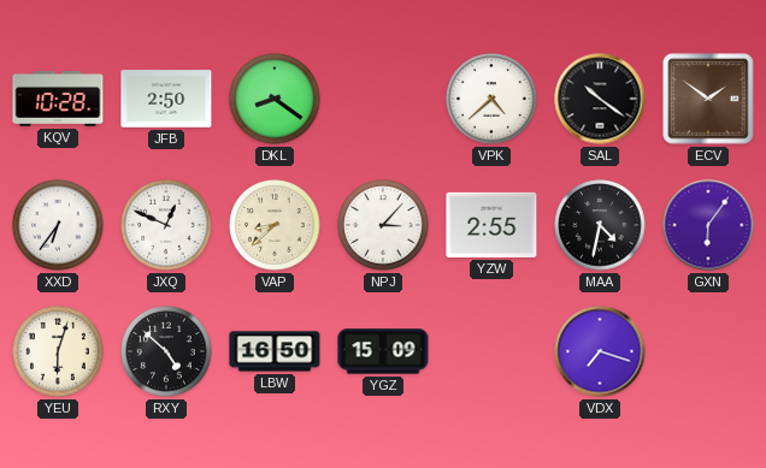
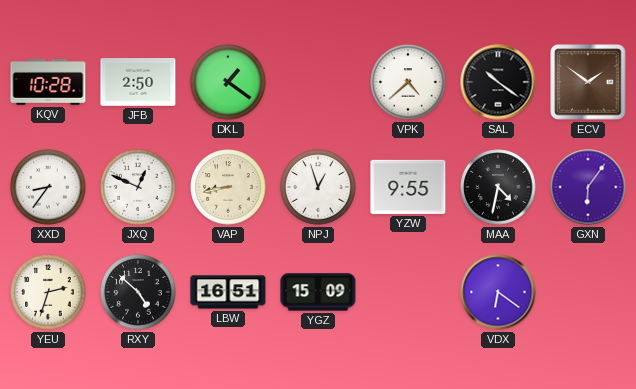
DKL: 8:21 -> 1:21 (228, 82)
XXD: 6:36 -> 8:36 (48, 187)
VAP: 8:38 -> 8:43 (228, 187)
NPJ: 3:07 -> 12:57 (318, 187)
YZW: 2:55 -> 9:55 (408, 187)
YEU: 6:03 -> 2:33 (48, 292)
LBW: 16:50 -> 16:51 (228, 292)
VDX: 7:18 -> 6:21 (498, 292)
